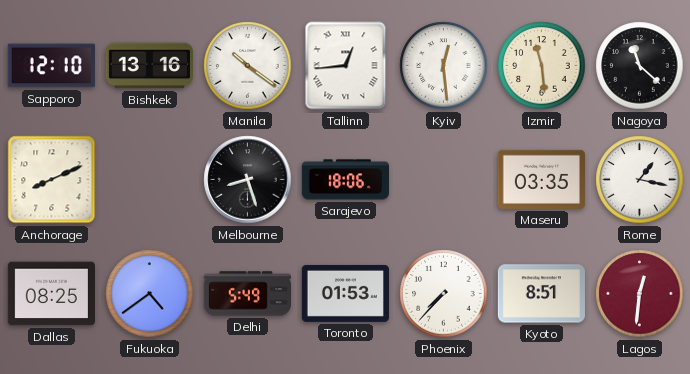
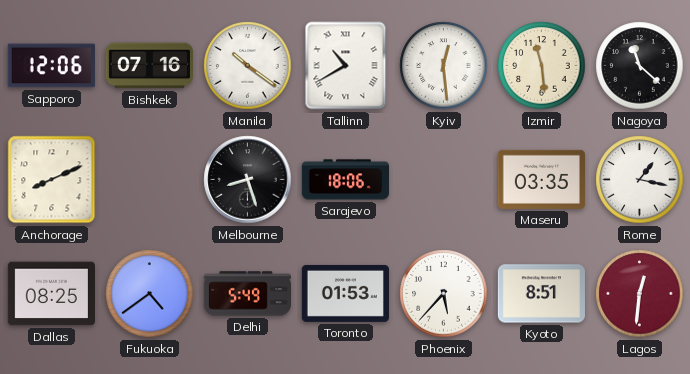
Sapporo: 12:10 -> 12:06 (51, 66)
Bishkek: 13:16 -> 07:16 (149, 66)
Tallinn: 12:44 -> 10:40 (346, 66)
Phoenix: 7:37 -> 5:37 (444, 294)
